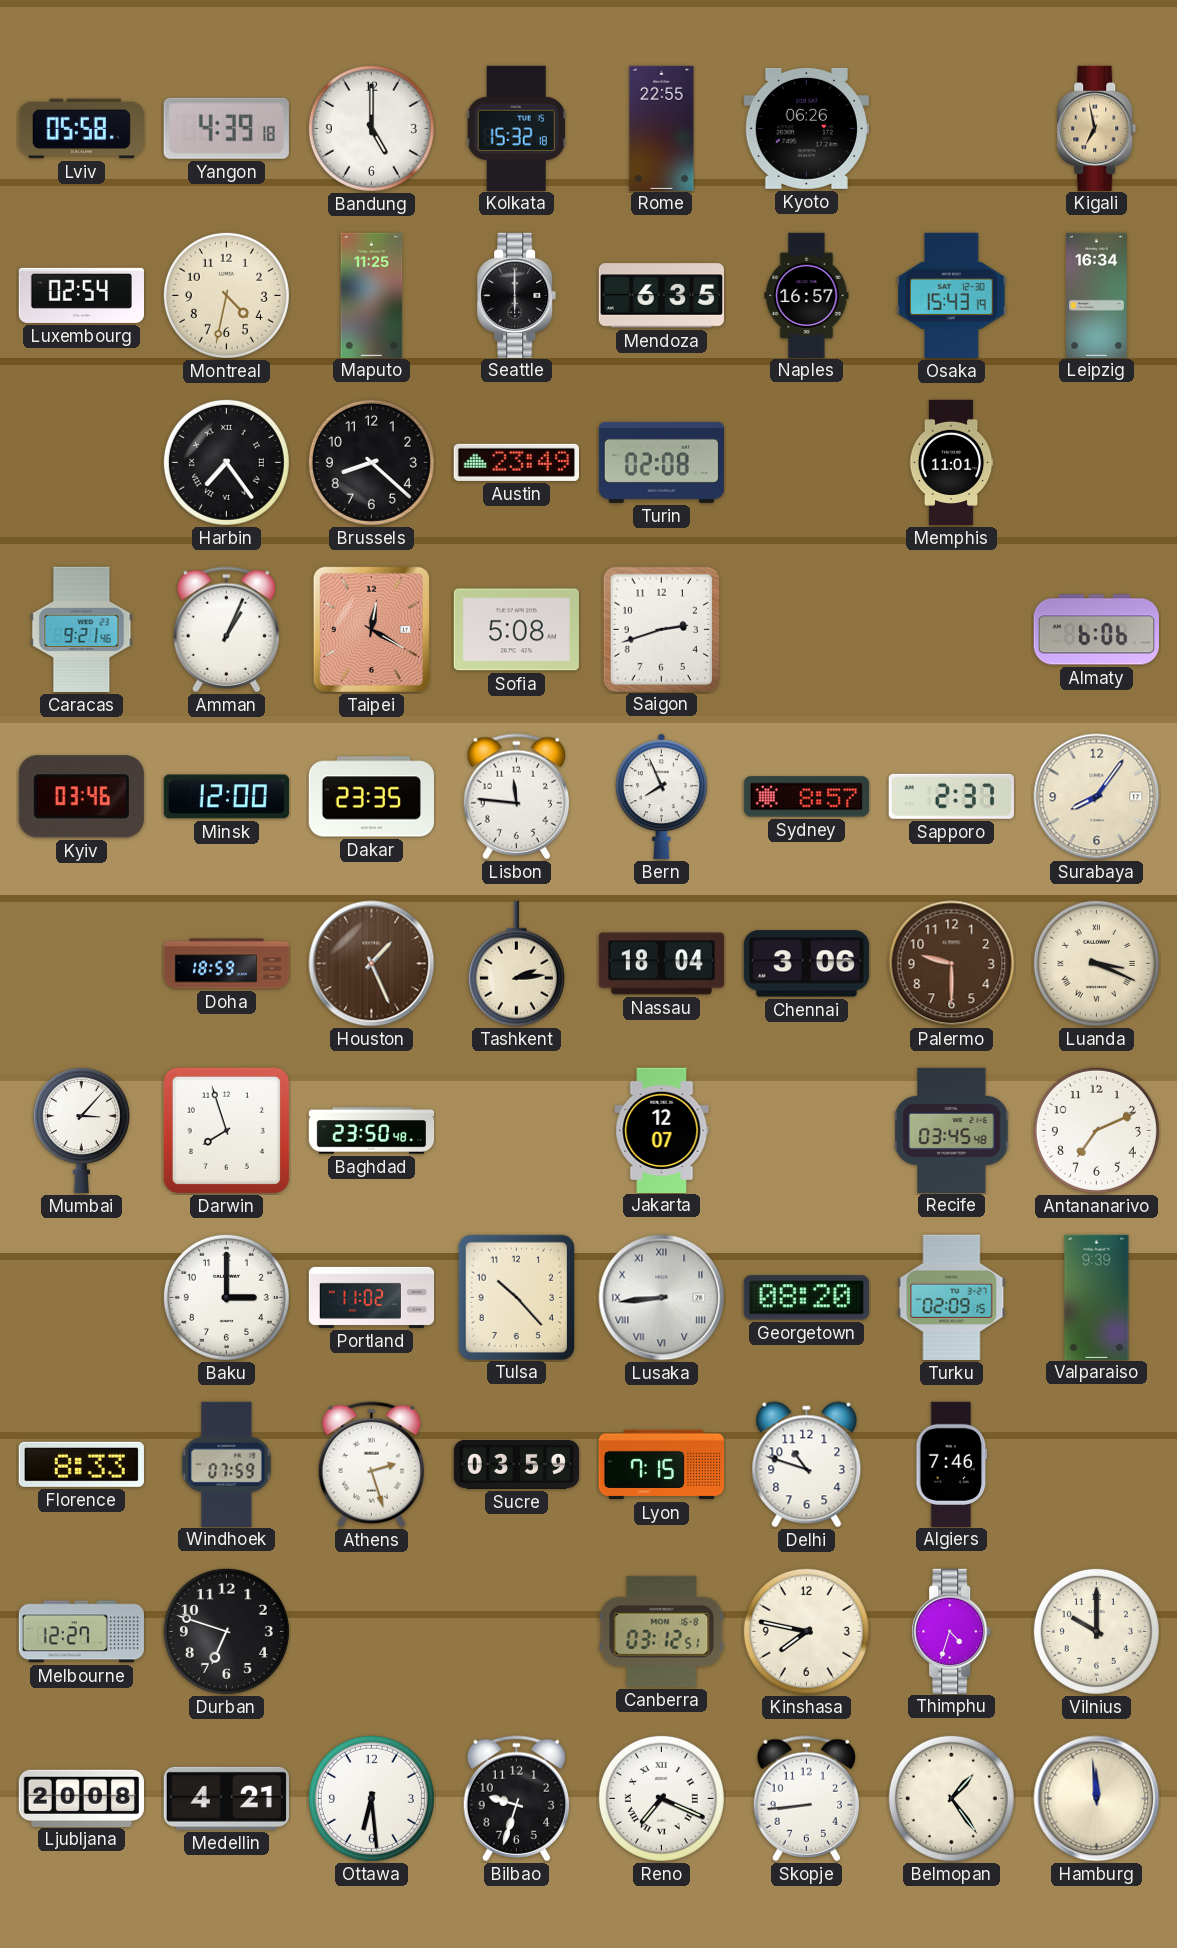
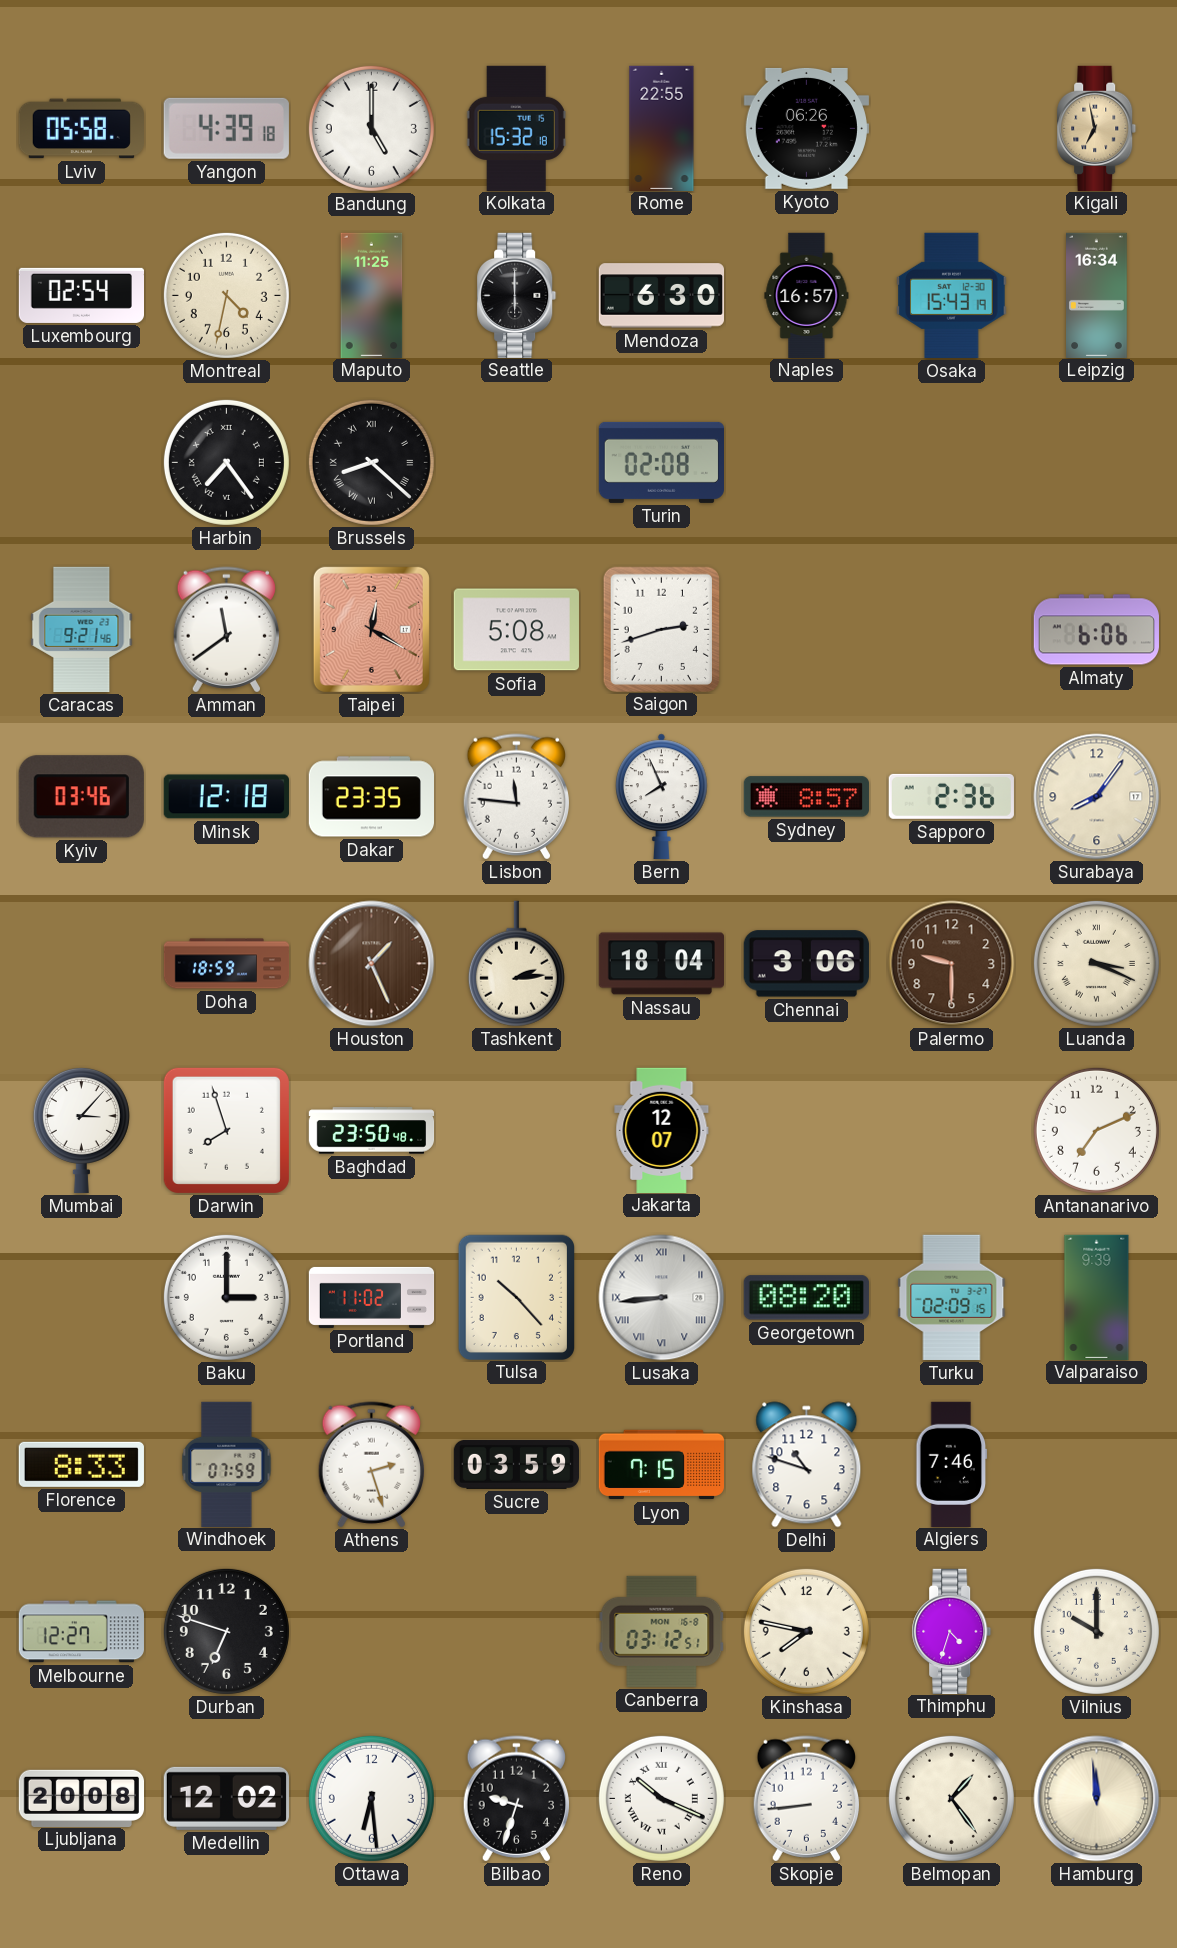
Mendoza: 6:35 -> 6:30 (661, 296)
Brussels numerals: Arabic -> Roman (371, 462)
Austin: 23:49 -> none (516, 462)
Memphis: 11:01 -> none (951, 463)
Amman: 1:04 -> 11:39 (226, 630)
Minsk: 12:00 -> 12:18 (226, 797)
Sapporo: 2:37 -> 2:36 (951, 796)
Recife: 03:45 -> none (952, 1130)
Medellin: 4:21 -> 12:02 (226, 1798)
Reno: 7:19 -> 10:19 (661, 1798)
